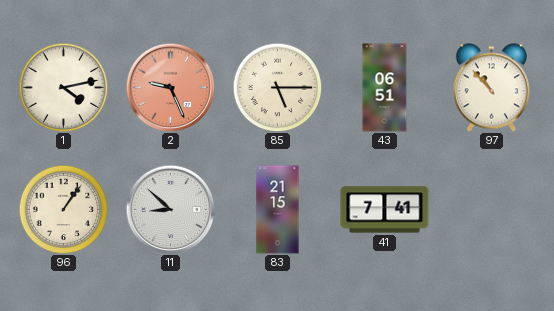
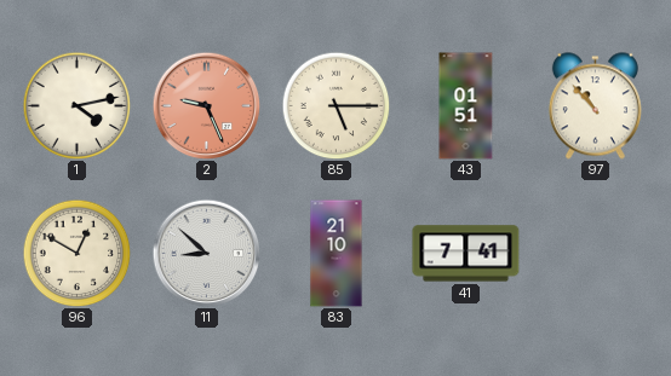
43: 06:51 -> 01:51 (466, 106)
96: 1:06 -> 12:50 (76, 253)
83: 21:15 -> 21:10 (337, 254)
